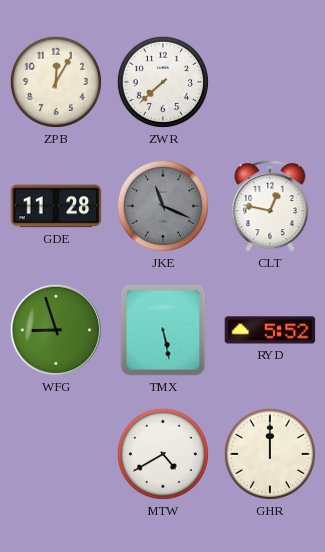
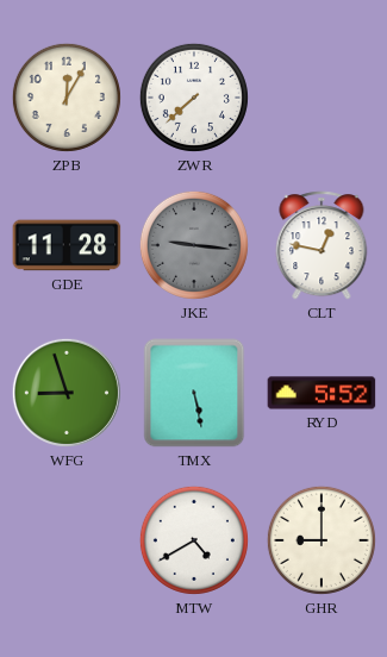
JKE: 11:19 -> 9:16 (194, 245)
GHR: 12:00 -> 9:00 (322, 540)
